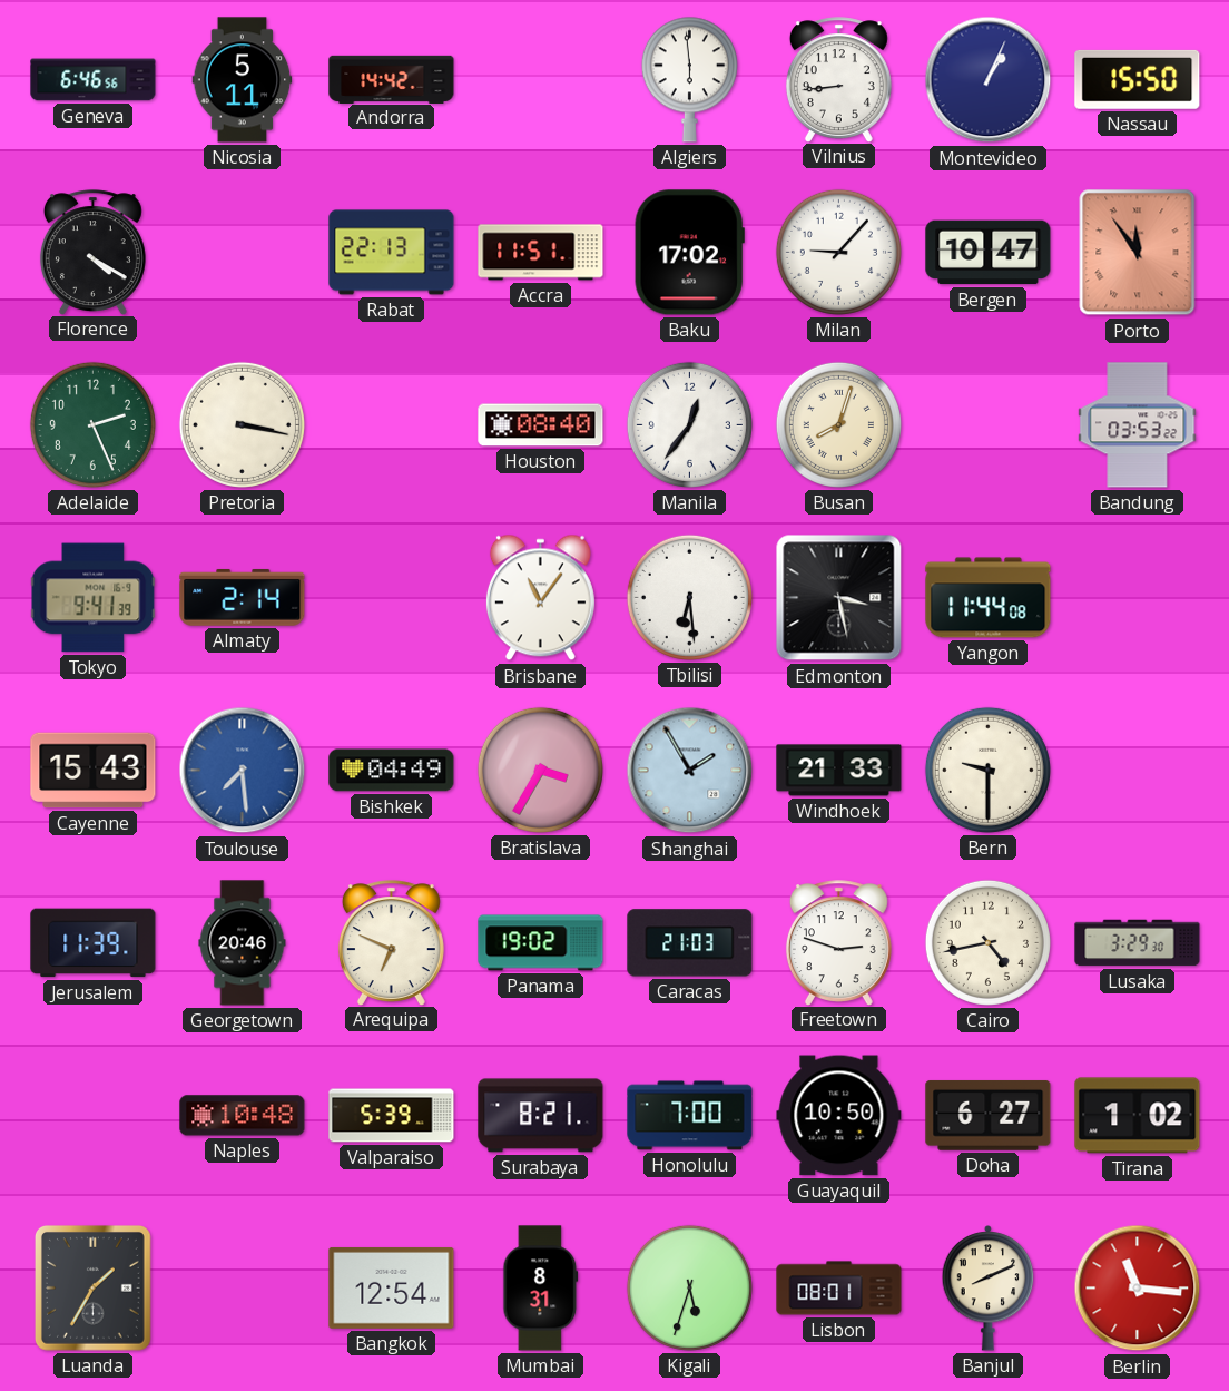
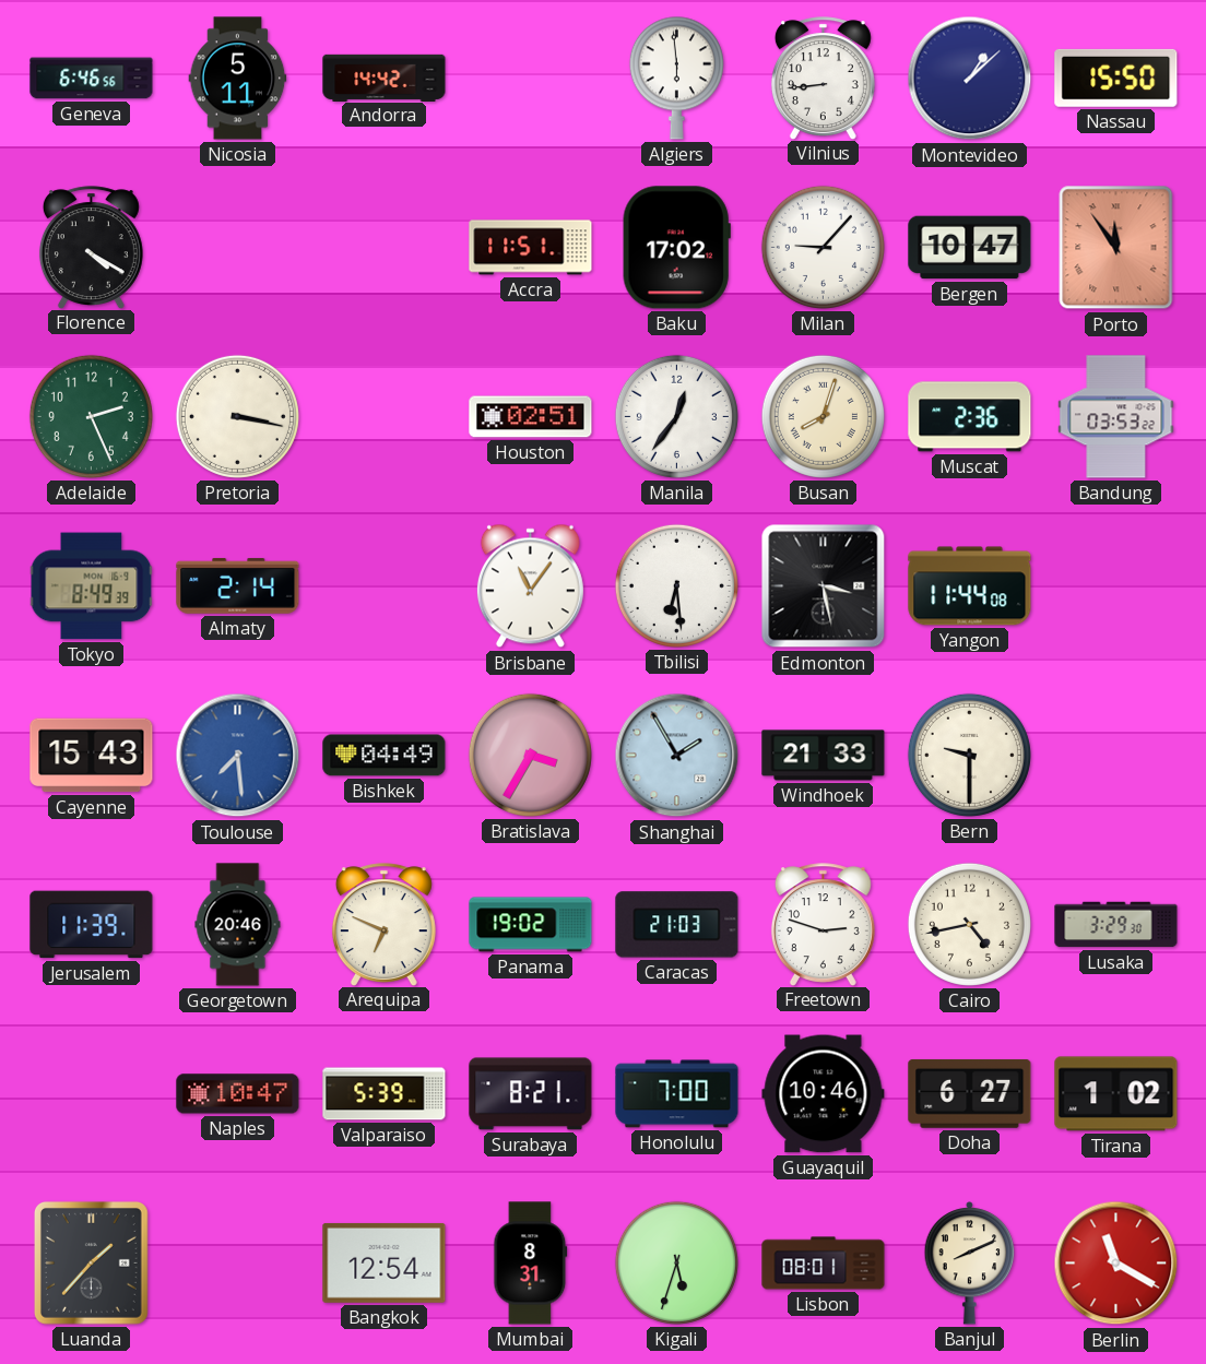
Montevideo: 1:04 -> 1:08 (970, 79)
Rabat: 22:13 -> none (392, 253)
Houston: 08:40 -> 02:51 (531, 417)
Muscat: none -> 2:36 (970, 417)
Tokyo: 9:41 -> 8:49 (92, 586)
Naples: 10:48 -> 10:47 (238, 1094)
Guayaquil: 10:50 -> 10:46 (824, 1094)
Luanda: 1:35 -> 1:37 (91, 1262)
Berlin: 11:16 -> 11:20 (1116, 1264)
